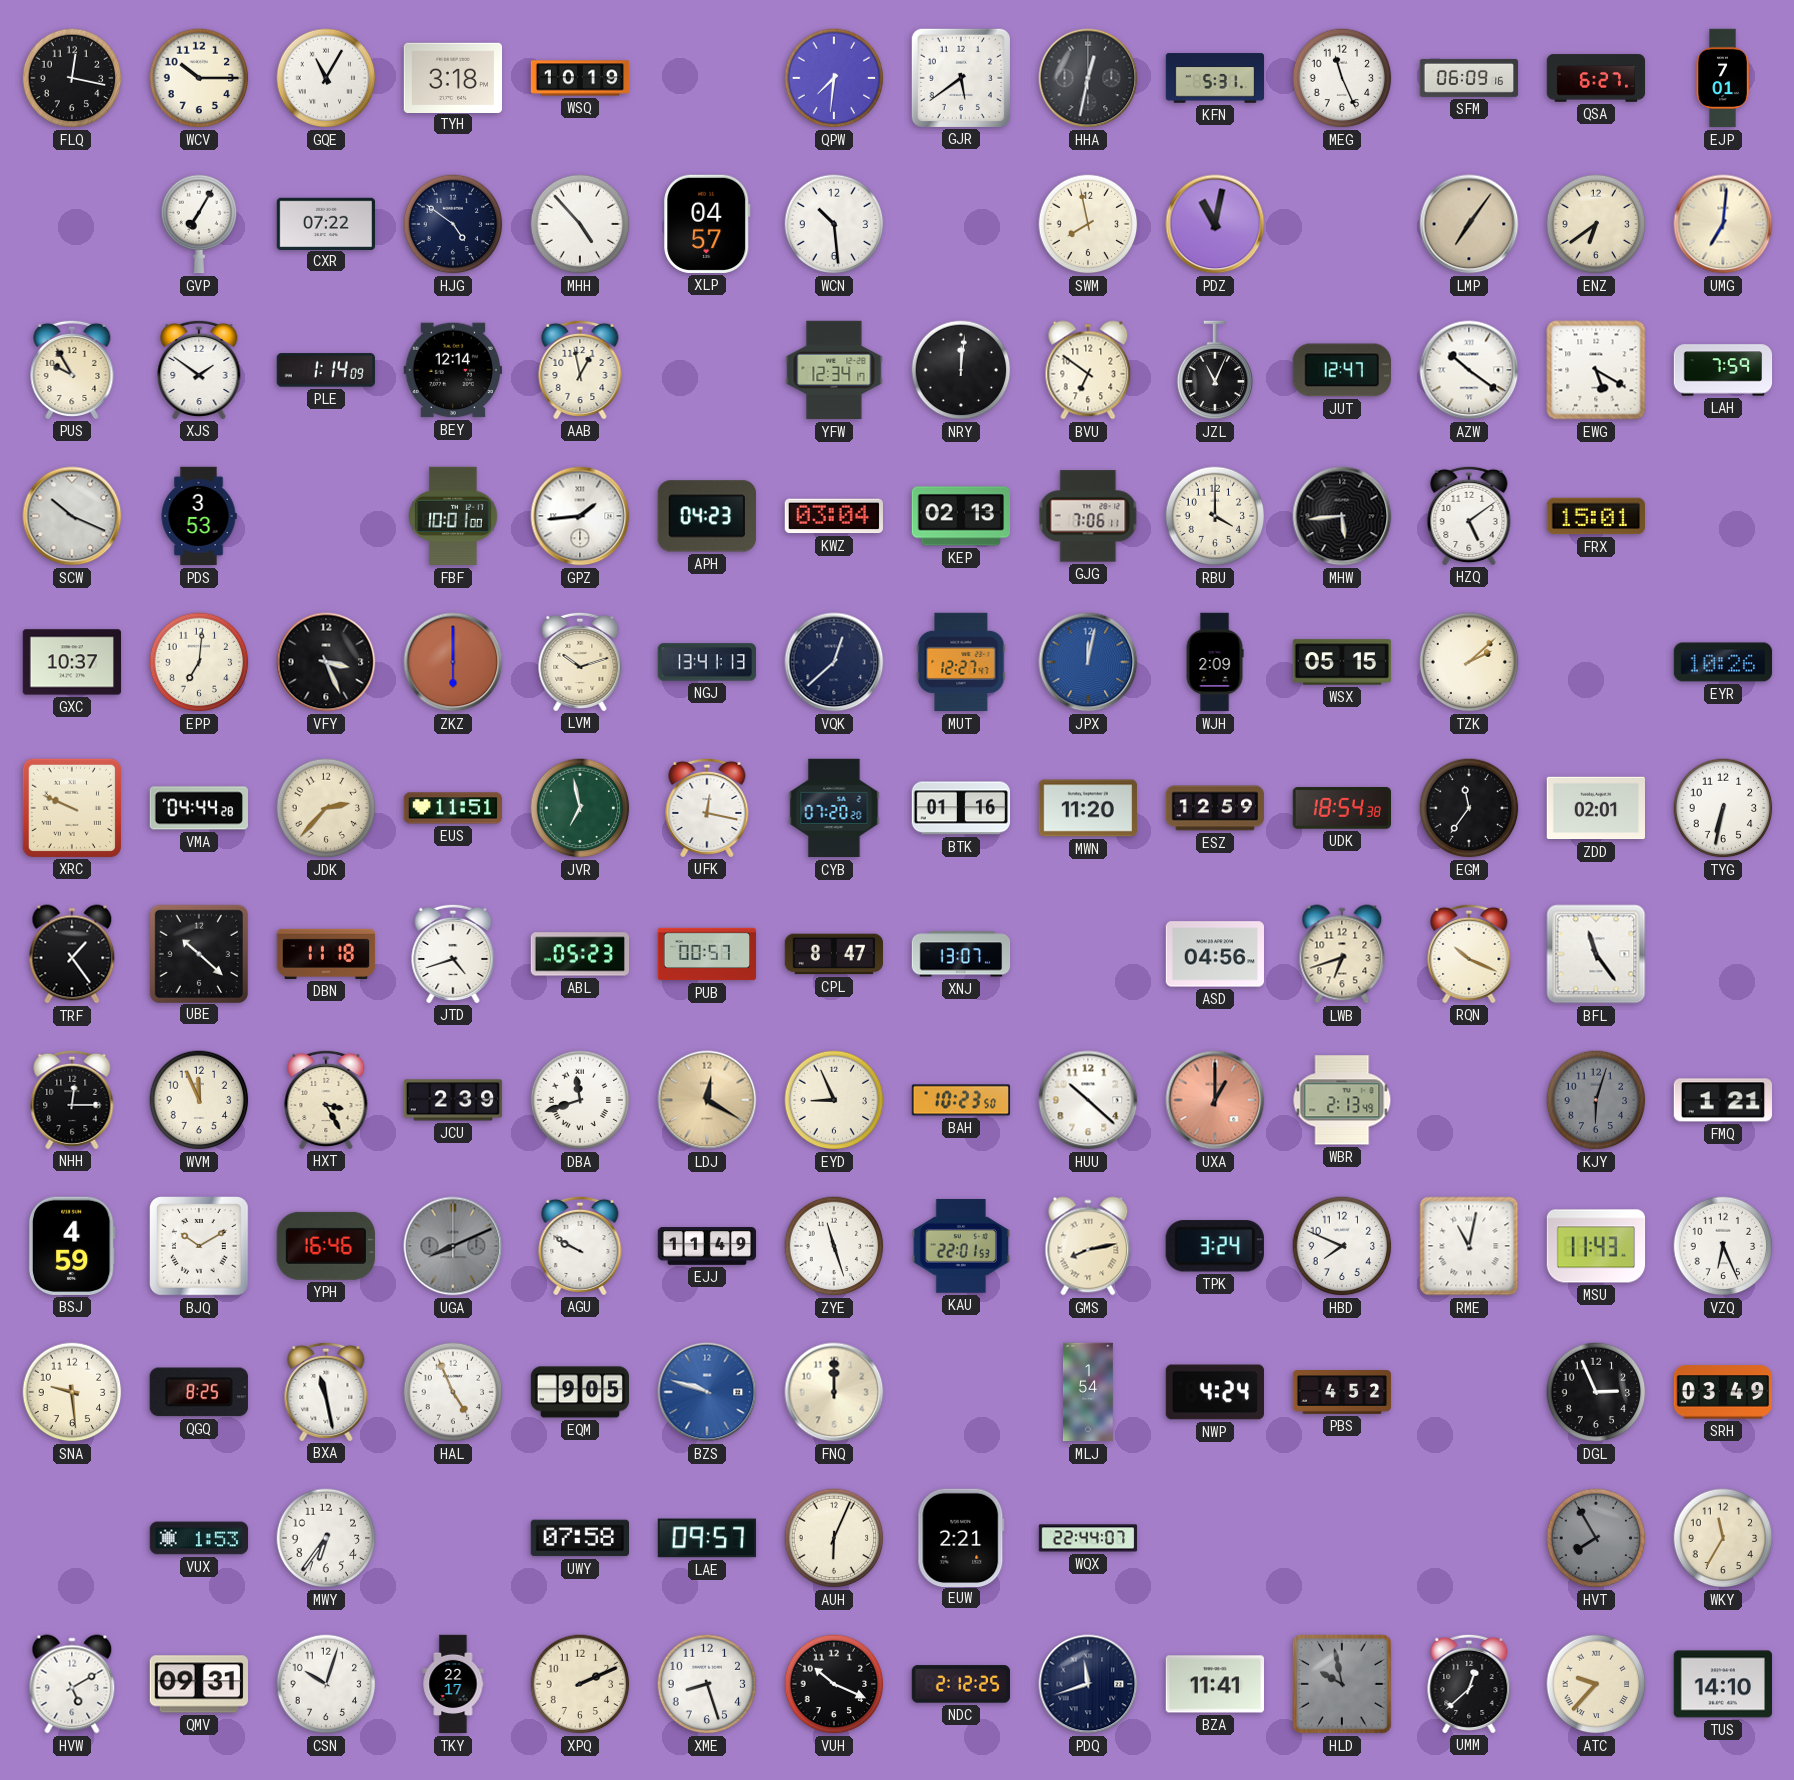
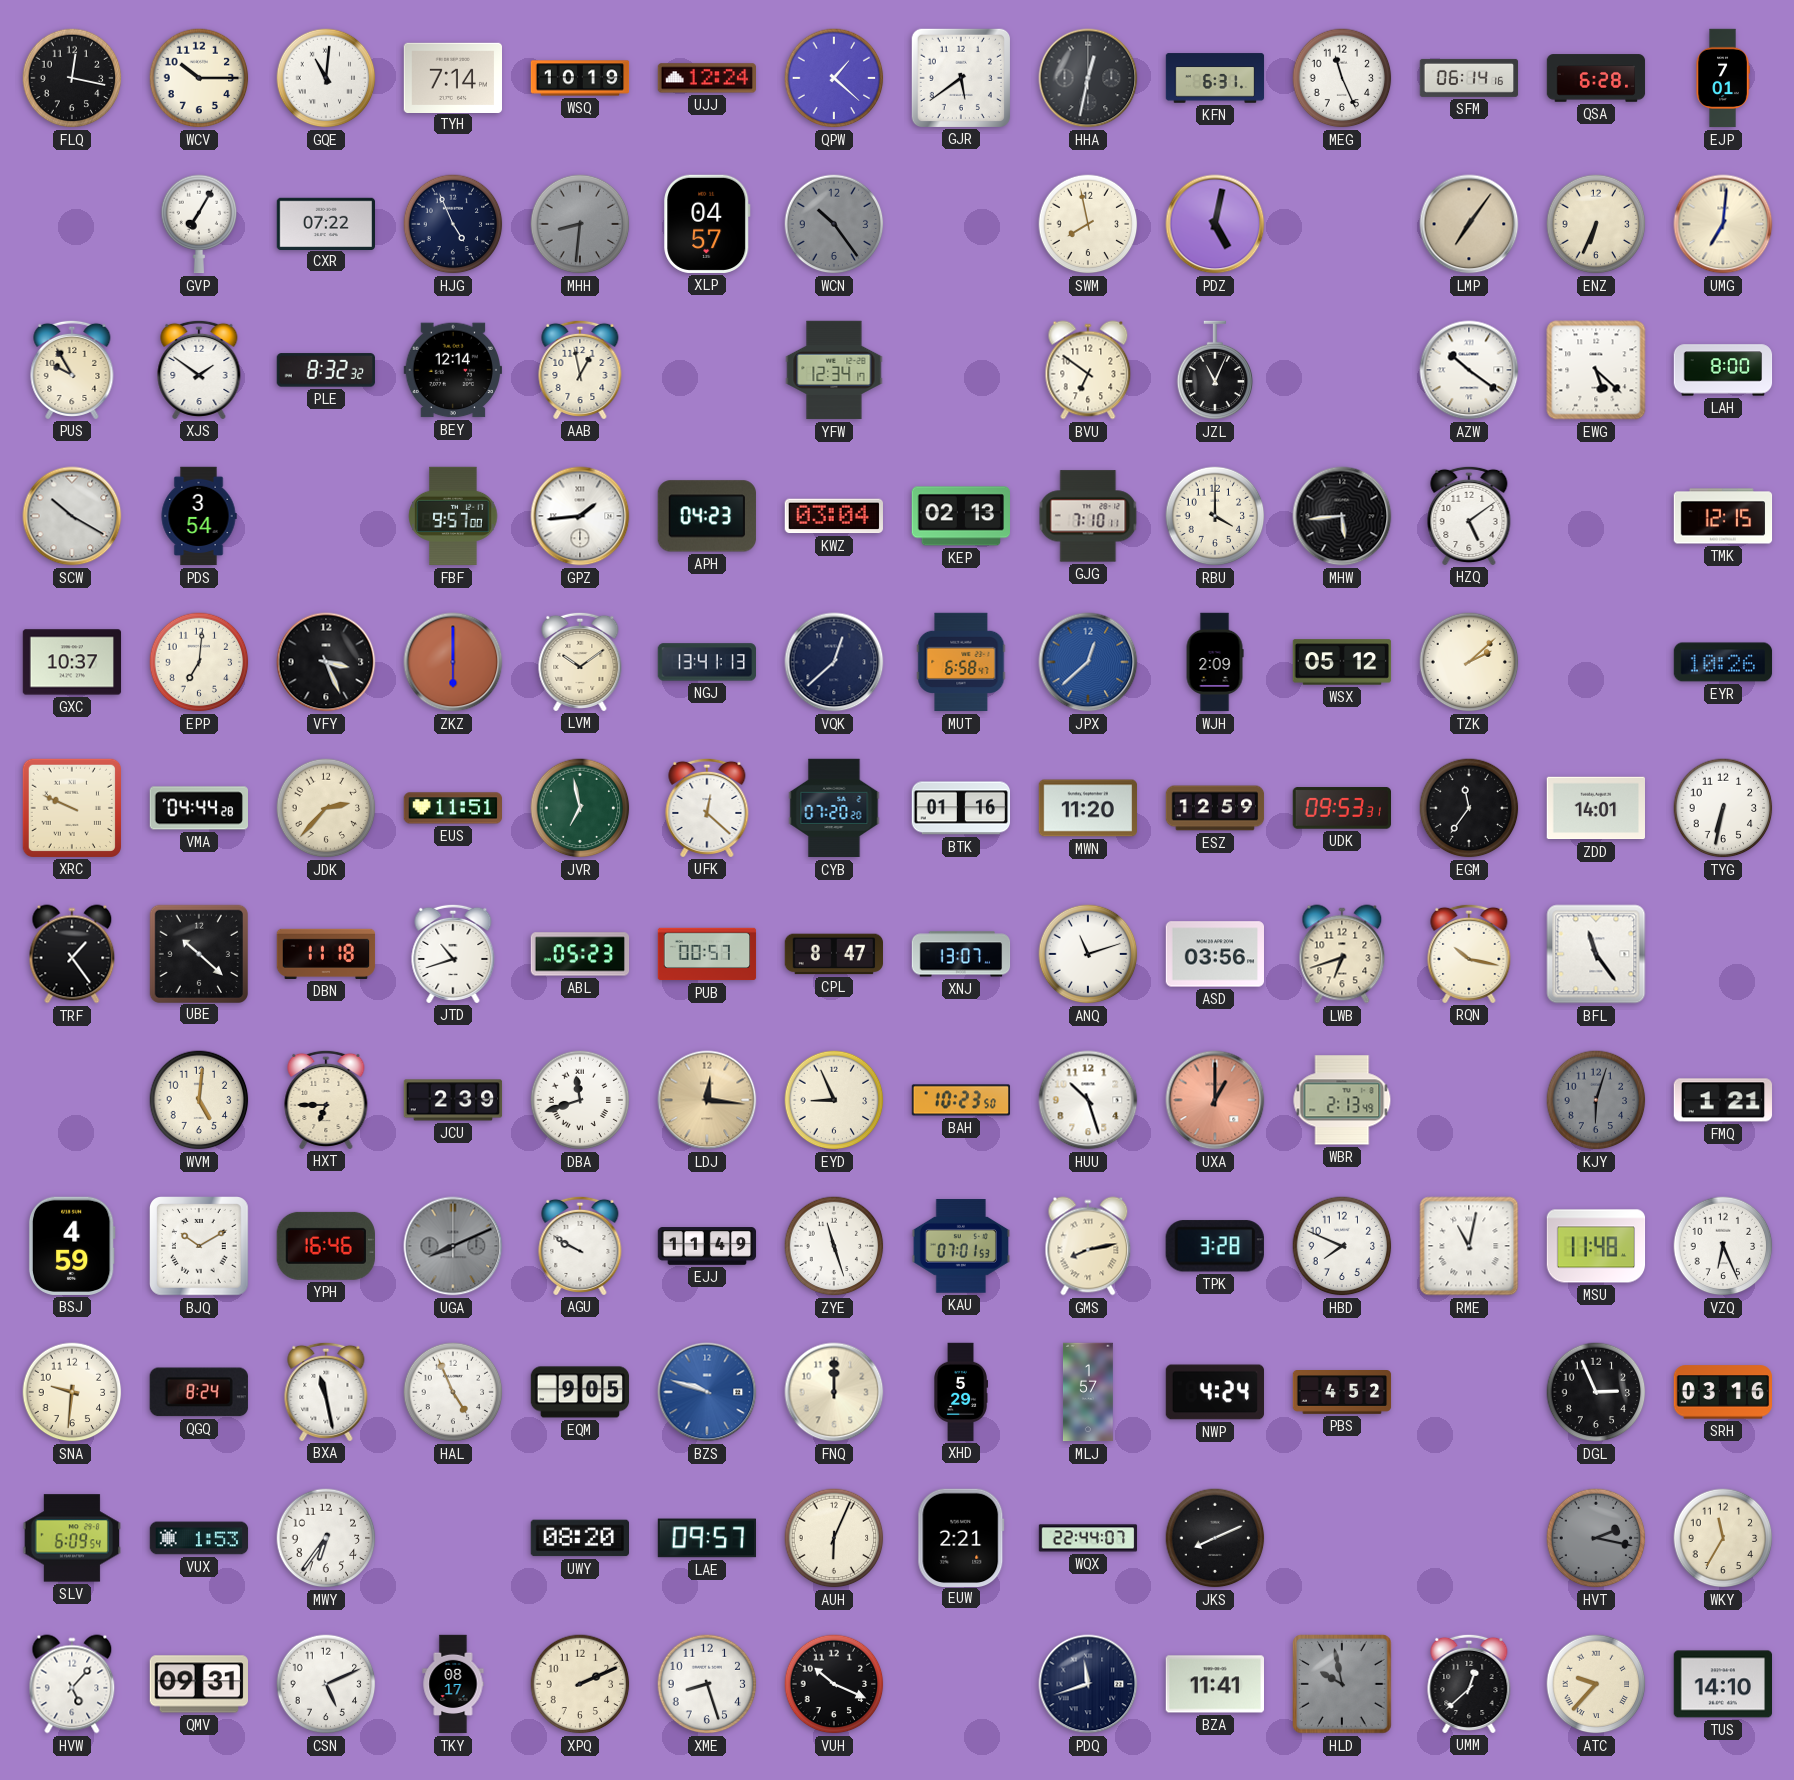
GQE: 11:05 -> 11:01 (326, 78)
TYH: 3:18 -> 7:14 (452, 77)
UJJ: none -> 12:24 (706, 78)
QPW: 7:31 -> 1:22 (834, 78)
KFN: 5:31 -> 6:31 (1215, 78)
SFM: 06:09 -> 06:14 (1469, 78)
QSA: 6:27 -> 6:28 (1596, 78)
HJG: 4:51 -> 4:56 (453, 224)
MHH: 4:53 -> 8:31 (580, 224)
MHH dial: white -> grey (580, 224)
WCN: 10:29 -> 10:24 (834, 224)
WCN dial: white -> grey (834, 224)
PDZ: 11:02 -> 5:02 (1215, 224)
ENZ: 6:39 -> 6:34 (1596, 224)
PLE: 1:14 -> 8:32 (326, 370)
NRY: 12:01 -> none (961, 370)
JUT: 12:47 -> none (1342, 370)
EWG: 5:20 -> 5:22 (1596, 370)
LAH: 7:59 -> 8:00 (1723, 370)
SCW: 10:19 -> 10:20 (72, 516)
PDS: 3:53 -> 3:54 (199, 516)
FBF: 10:01 -> 9:57 (453, 516)
GJG: 7:06 -> 7:10 (1088, 516)
FRX: 15:01 -> none (1595, 516)
TMK: none -> 12:15 (1723, 516)
LVM: 10:12 -> 10:09 (580, 661)
MUT: 12:27 -> 6:58 (961, 662)
JPX: 12:02 -> 12:38 (1088, 662)
WSX: 05:15 -> 05:12 (1342, 662)
UFK: 12:17 -> 12:22 (707, 807)
UDK: 18:54 -> 09:53 (1341, 808)
ZDD: 02:01 -> 14:01 (1595, 808)
JTD: 4:42 -> 10:42 (453, 953)
ANQ: none -> 11:12 (1088, 954)
ASD: 04:56 -> 03:56 (1215, 954)
RQN: 10:19 -> 10:17 (1469, 953)
NHH: 12:15 -> none (72, 1099)
WVM: 11:56 -> 5:01 (199, 1100)
HXT: 3:25 -> 6:45 (326, 1099)
LDJ: 12:20 -> 12:16 (707, 1100)
HUU: 10:22 -> 10:27 (1088, 1100)
KAU: 22:01 -> 07:01 (960, 1246)
TPK: 3:24 -> 3:28 (1215, 1246)
MSU: 11:43 -> 11:48 (1596, 1246)
SNA: 9:29 -> 9:31 (72, 1392)
QGQ: 8:25 -> 8:24 (199, 1392)
XHD: none -> 5:29 (961, 1392)
MLJ: 1:54 -> 1:57 (1088, 1392)
SRH: 03:49 -> 03:16 (1723, 1392)
SLV: none -> 6:09 (71, 1538)
UWY: 07:58 -> 08:20 (579, 1538)
JKS: none -> 8:11 (1215, 1538)
HVT: 7:55 -> 2:17 (1596, 1538)
HVW: 5:10 -> 5:07 (72, 1684)
CSN: 10:03 -> 5:11 (326, 1684)
TKY: 22:17 -> 08:17 (453, 1684)
NDC: 2:12 -> none (961, 1684)
